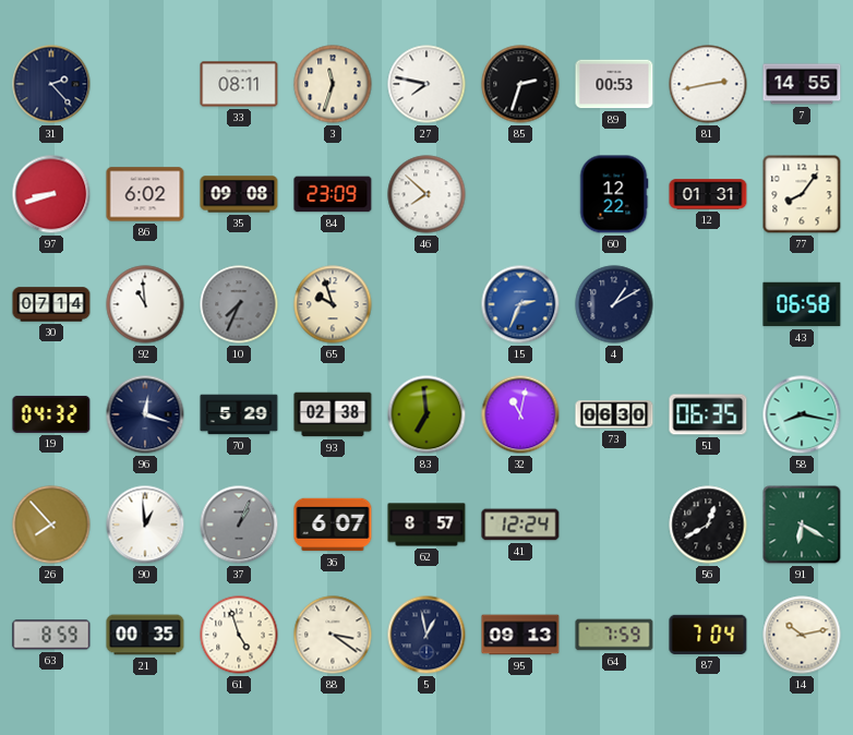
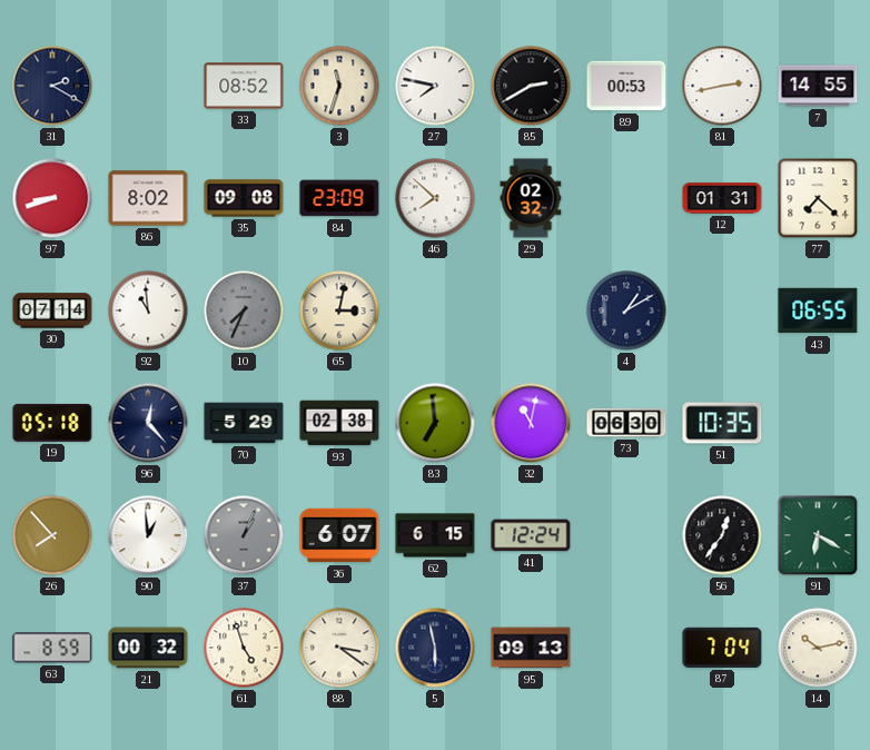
31: 2:23 -> 2:20 (52, 86)
33: 08:11 -> 08:52 (244, 86)
85: 2:33 -> 2:40 (531, 86)
86: 6:02 -> 8:02 (148, 198)
29: none -> 02:32 (531, 198)
60: 12:22 -> none (614, 194)
77: 8:06 -> 7:22 (818, 198)
65: 9:57 -> 3:02 (339, 310)
15: 2:34 -> none (520, 304)
43: 06:58 -> 06:55 (818, 310)
19: 04:32 -> 05:18 (52, 423)
96: 12:18 -> 12:23 (148, 423)
51: 06:35 -> 10:35 (722, 423)
58: 8:17 -> none (802, 414)
62: 8:57 -> 6:15 (435, 535)
56: 12:40 -> 12:36 (722, 535)
21: 00:35 -> 00:32 (148, 648)
5: 12:58 -> 5:58 (435, 648)
64: 7:59 -> none (614, 635)
